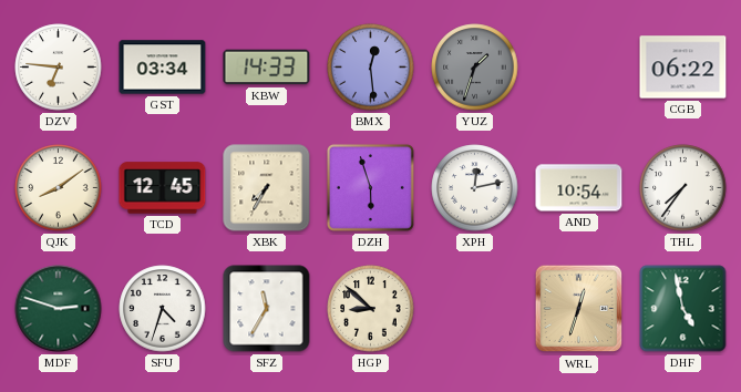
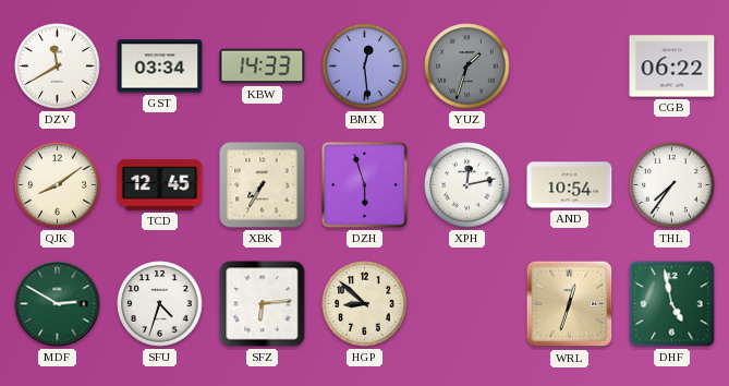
DZV: 6:46 -> 11:40 (58, 67)
MDF: 2:48 -> 2:50 (58, 304)
SFZ: 11:35 -> 6:14 (263, 304)
